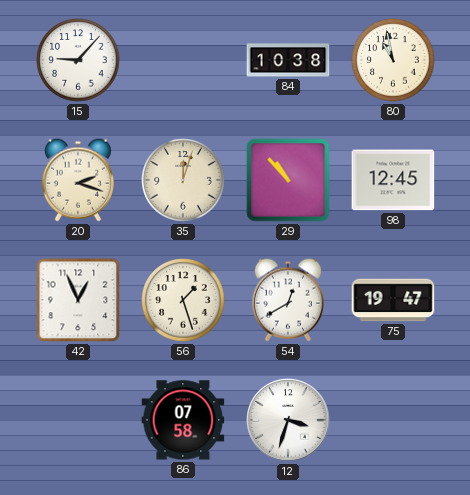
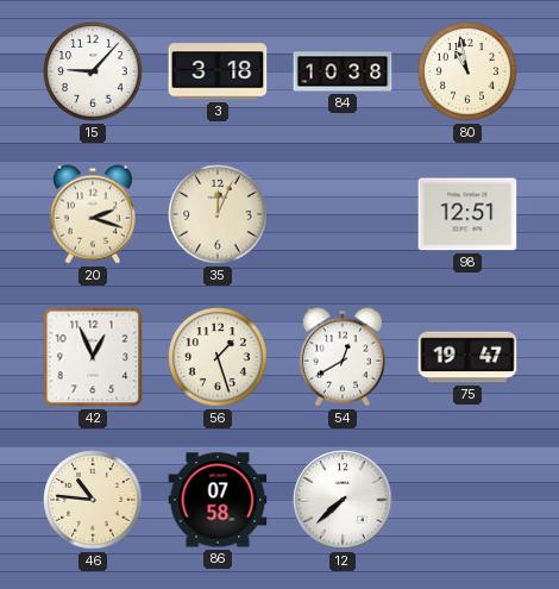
3: none -> 3:18 (218, 71)
35: 12:03 -> 12:04 (218, 214)
29: 10:53 -> none (288, 180)
98: 12:45 -> 12:51 (467, 214)
46: none -> 10:46 (93, 500)
12: 3:33 -> 7:38 (343, 500)
